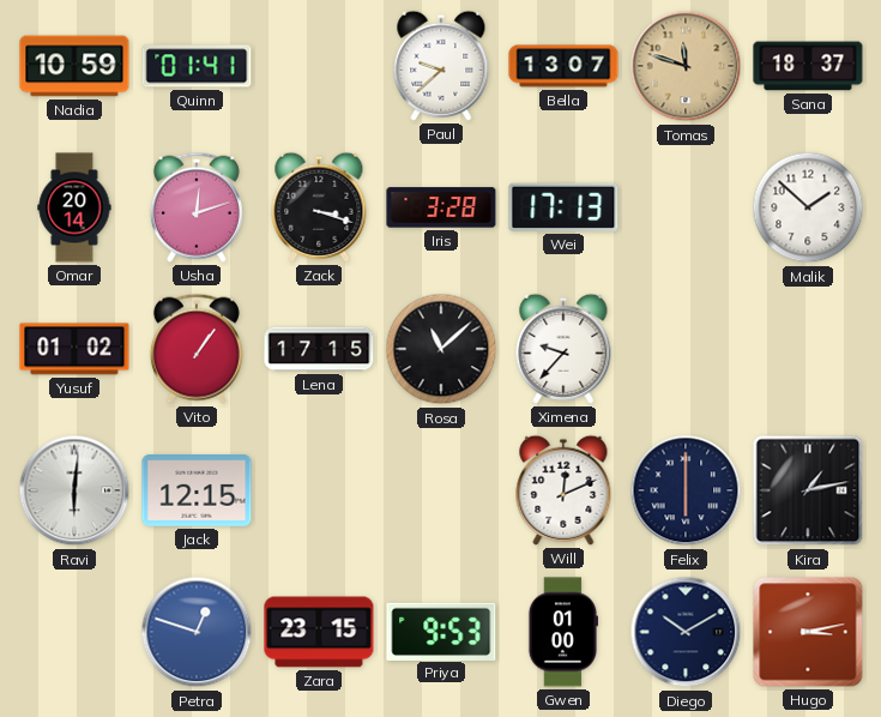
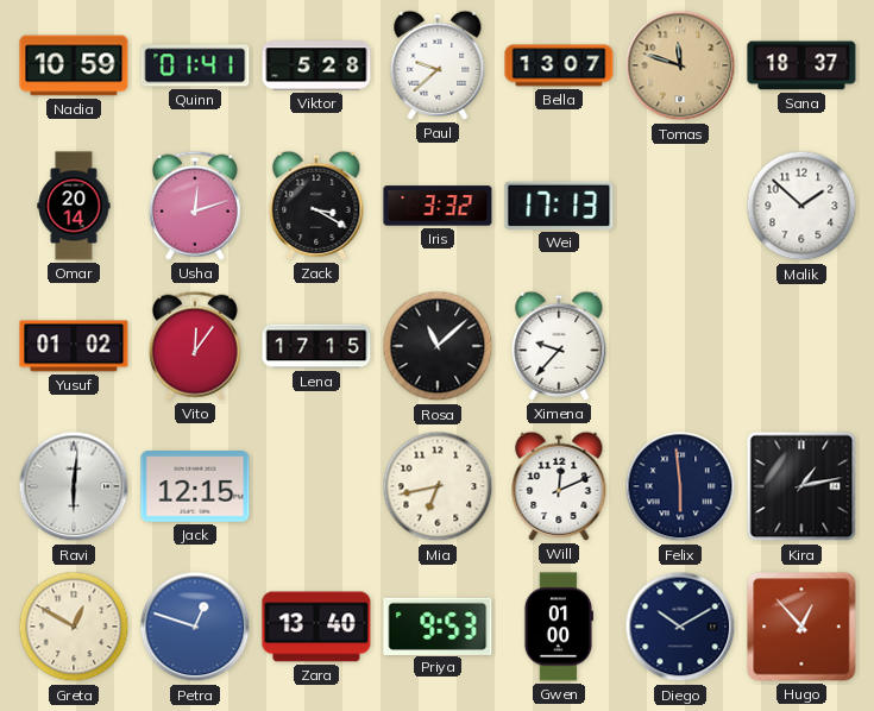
Viktor: none -> 5:28 (316, 65)
Zack: 3:18 -> 3:20 (316, 206)
Iris: 3:28 -> 3:32 (438, 206)
Vito: 1:06 -> 12:06 (195, 346)
Mia: none -> 6:43 (438, 486)
Felix: 6:00 -> 5:59 (680, 486)
Greta: none -> 12:50 (74, 627)
Zara: 23:15 -> 13:40 (316, 627)
Hugo: 3:13 -> 12:53 (801, 627)
